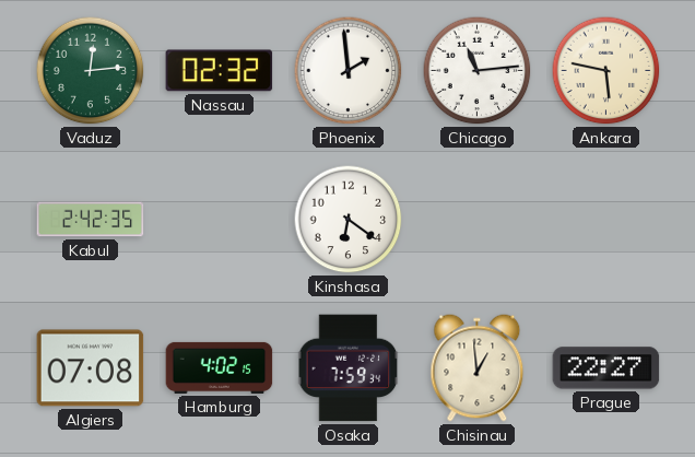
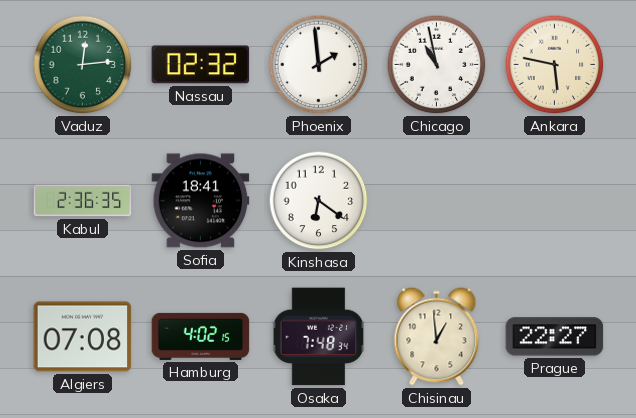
Chicago: 11:14 -> 10:58 (437, 65)
Kabul: 2:42 -> 2:36 (83, 201)
Sofia: none -> 18:41 (201, 201)
Osaka: 7:59 -> 7:48 (319, 337)
